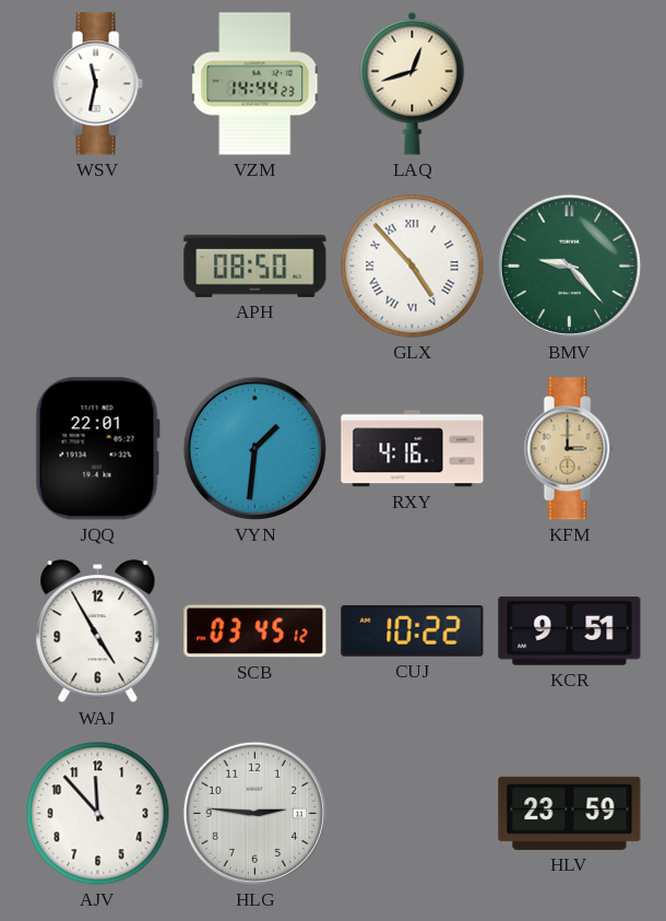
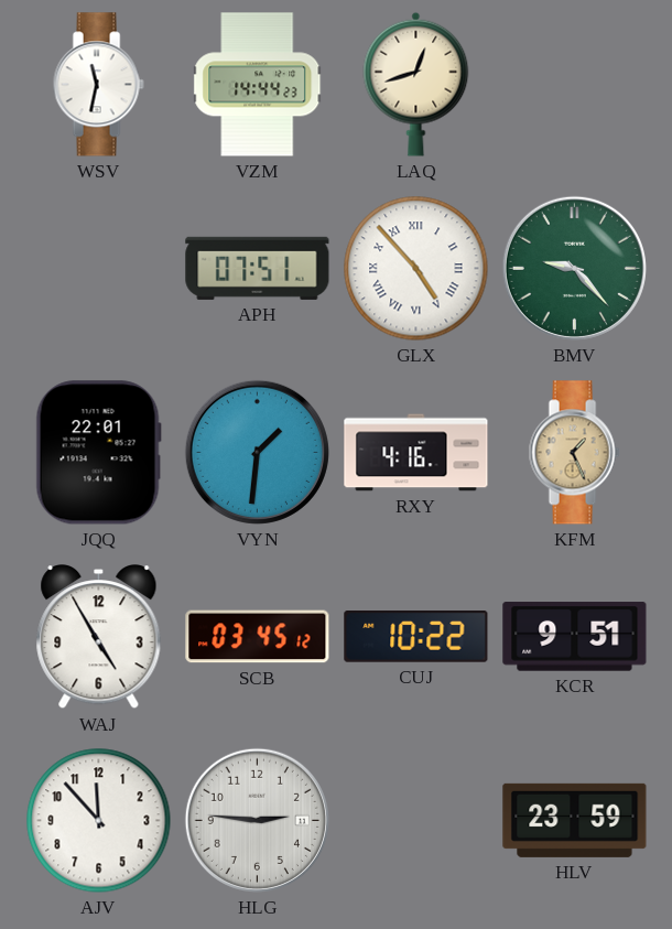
APH: 08:50 -> 07:51 (258, 268)
KFM: 3:00 -> 1:26 (574, 453)
